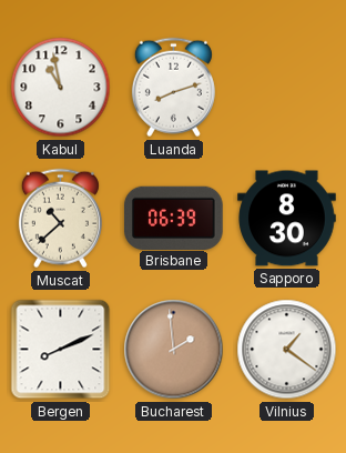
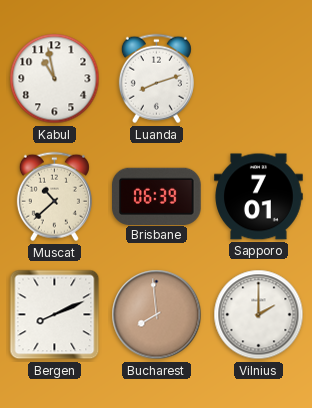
Sapporo: 8:30 -> 7:01 (259, 197)
Bucharest: 1:59 -> 7:59 (157, 315)
Vilnius: 1:21 -> 2:00 (259, 315)
